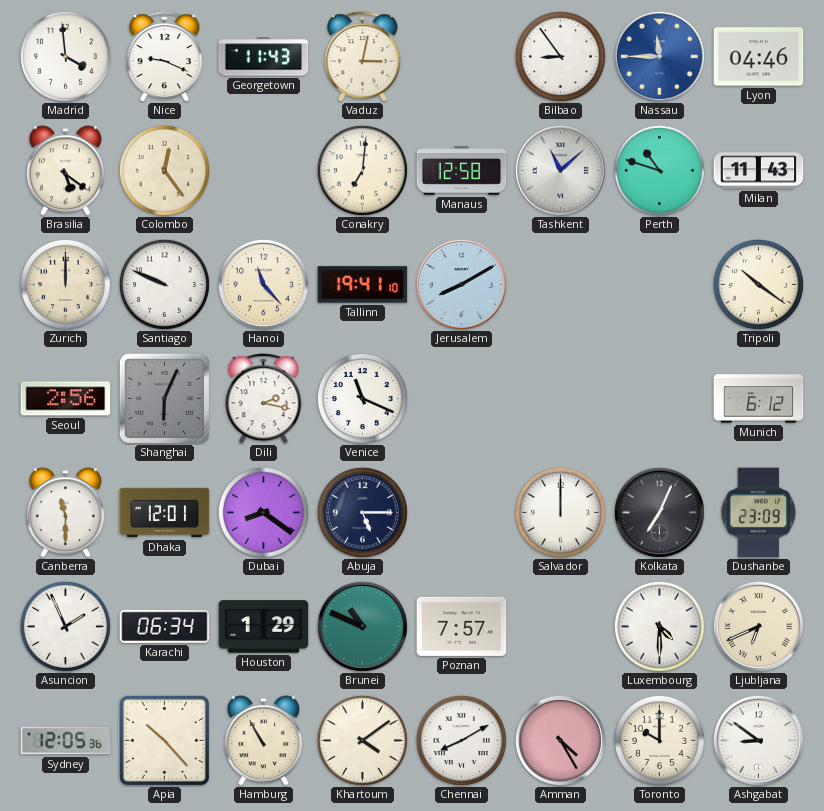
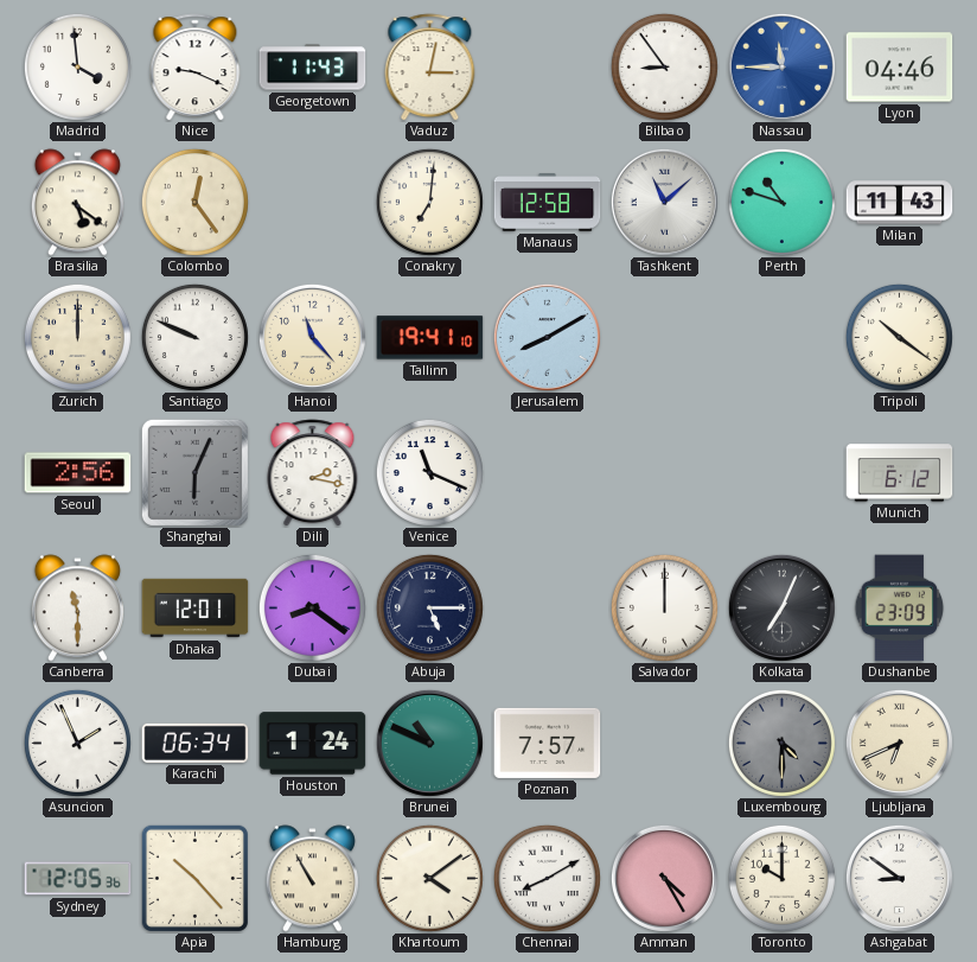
Houston: 1:29 -> 1:24 (313, 744)
Luxembourg dial: white -> grey (781, 743)
